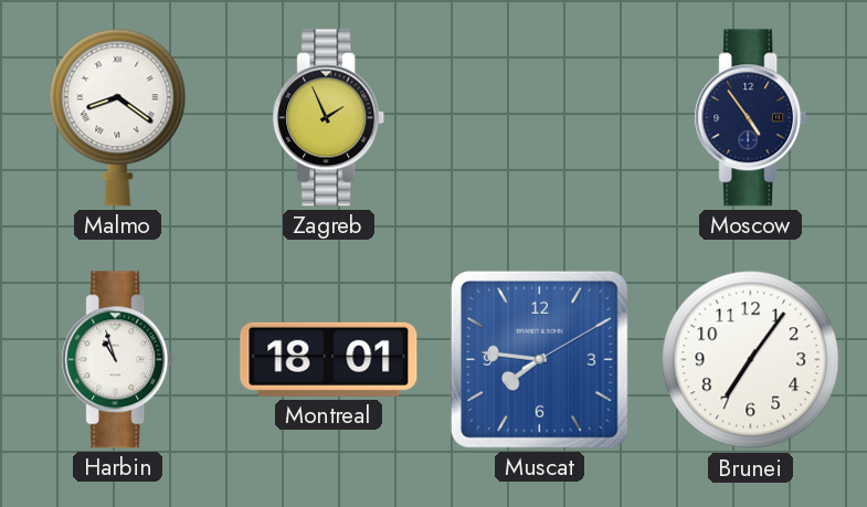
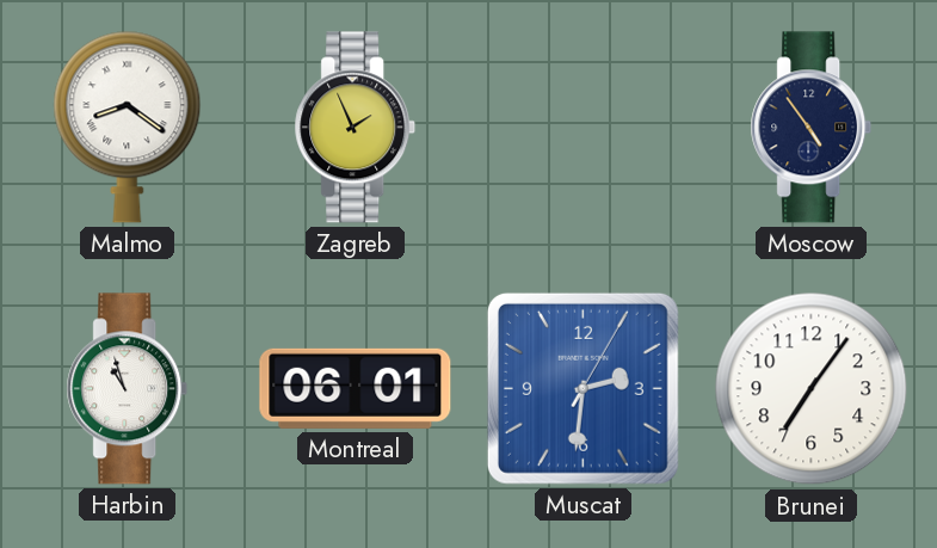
Montreal: 18:01 -> 06:01 (356, 388)
Muscat: 7:46 -> 2:31 (582, 388)
